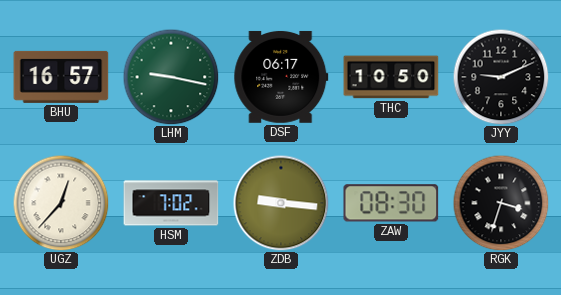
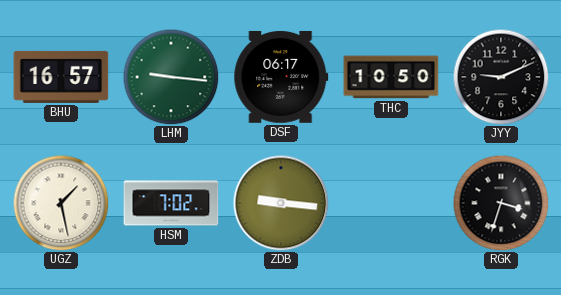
LHM: 9:17 -> 9:16 (171, 77)
UGZ: 12:37 -> 1:28 (61, 203)
ZAW: 08:30 -> none (391, 203)
